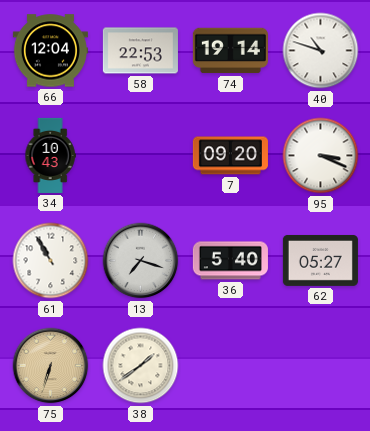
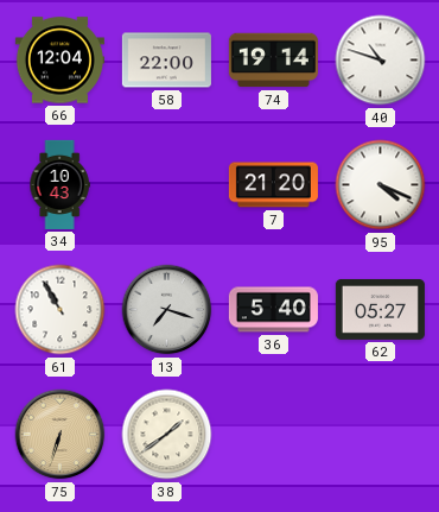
58: 22:53 -> 22:00 (166, 61)
7: 09:20 -> 21:20 (273, 185)
95: 3:19 -> 4:19 (381, 185)
